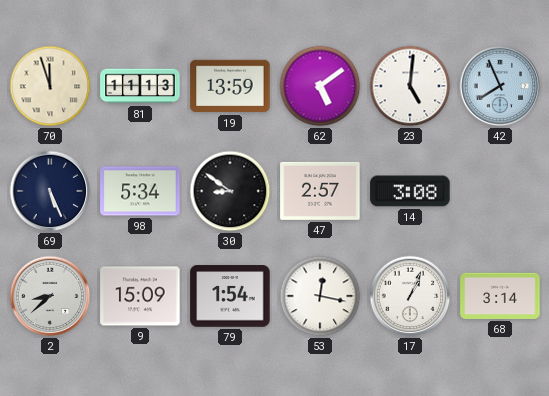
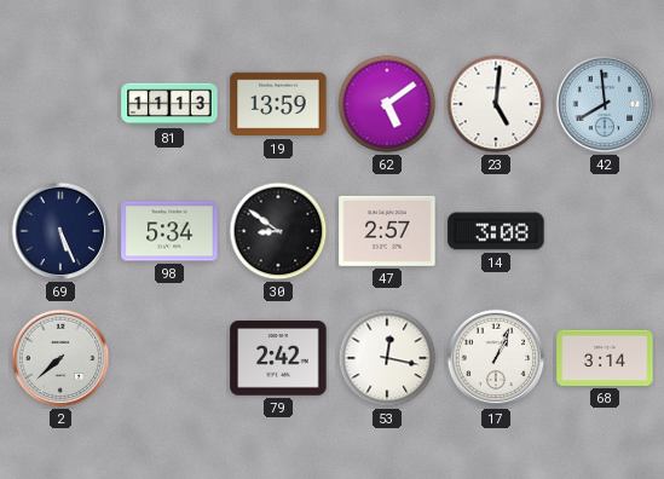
70: 11:57 -> none (50, 86)
42: 7:56 -> 7:59 (605, 104)
2: 8:38 -> 7:38 (60, 358)
9: 15:09 -> none (140, 296)
79: 1:54 -> 2:42 (278, 358)
